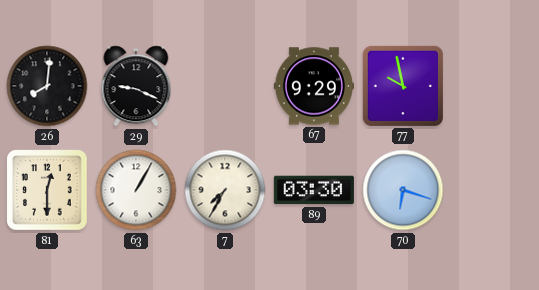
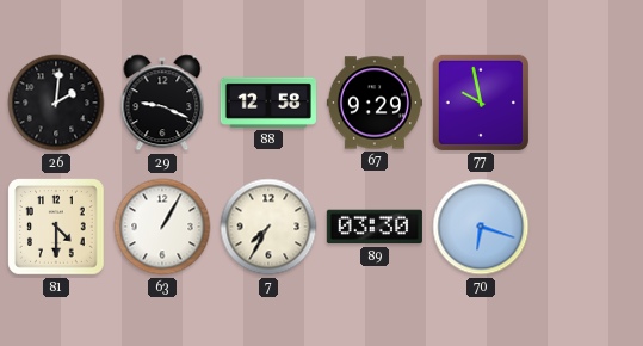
26: 8:01 -> 2:01 (56, 103)
88: none -> 12:58 (268, 103)
81: 12:30 -> 4:30 (56, 227)
